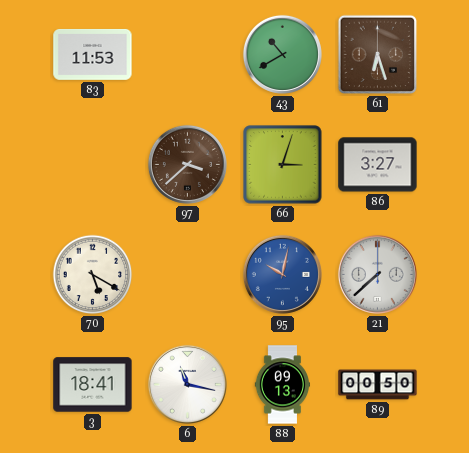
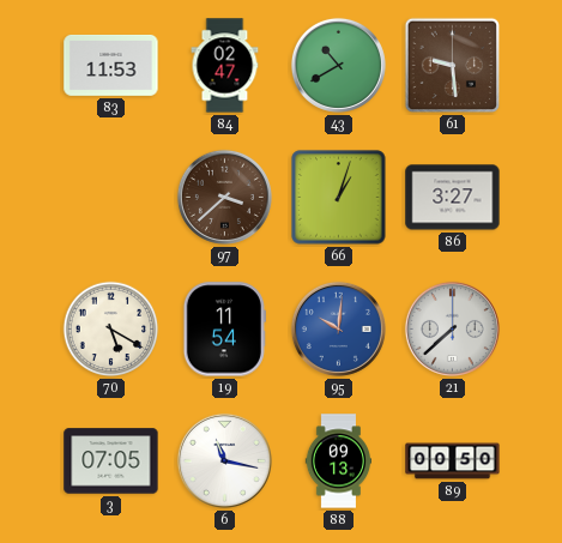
84: none -> 02:47 (225, 66)
61: 6:27 -> 9:29 (453, 66)
66: 3:03 -> 1:03 (339, 198)
19: none -> 11:54 (224, 330)
95: 10:02 -> 10:01 (338, 328)
3: 18:41 -> 07:05 (111, 461)
